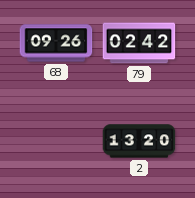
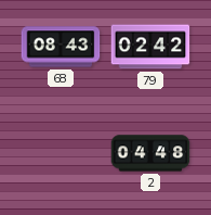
68: 09:26 -> 08:43 (61, 47)
2: 13:20 -> 04:48 (150, 153)
